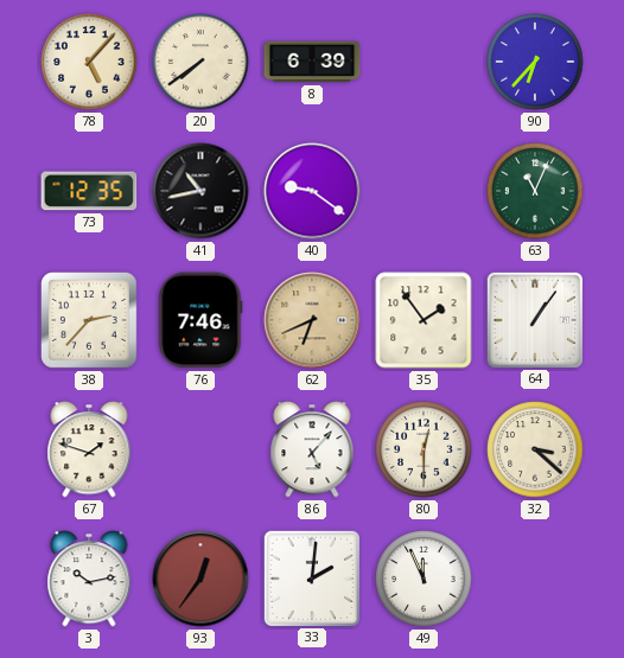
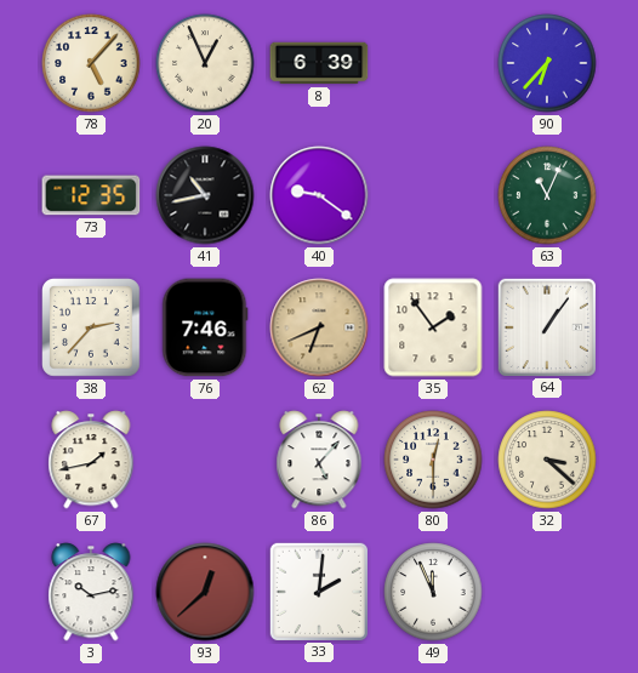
20: 7:39 -> 12:56 (205, 63)
67: 1:48 -> 1:43 (91, 460)
93: 12:36 -> 12:38 (205, 592)
